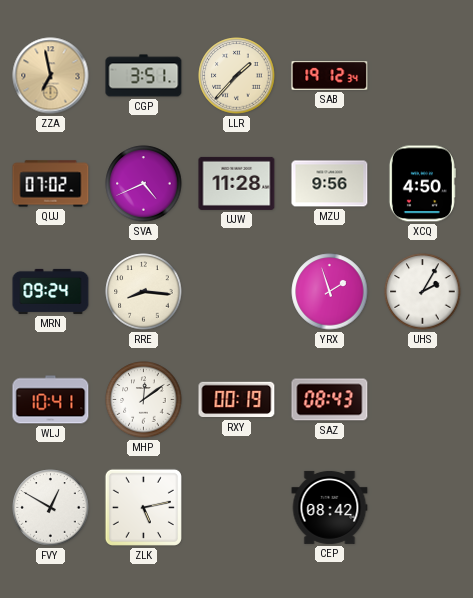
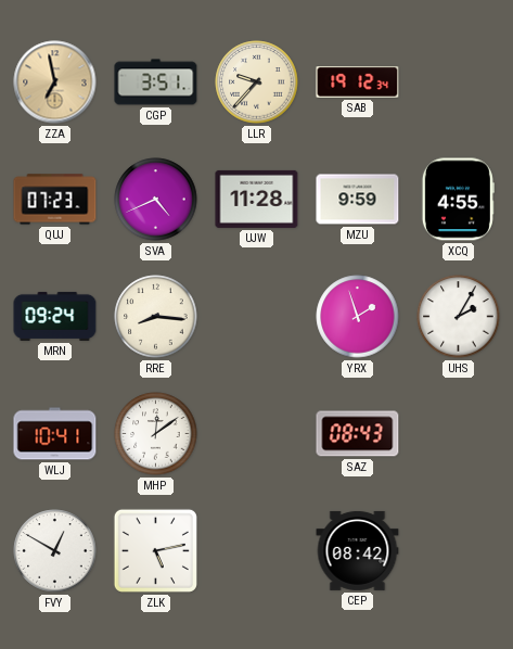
LLR: 1:37 -> 9:37 (257, 82)
QUJ: 07:02 -> 07:23 (55, 200)
MZU: 9:56 -> 9:59 (358, 200)
XCQ: 4:50 -> 4:55 (458, 200)
RXY: 00:19 -> none (237, 400)
